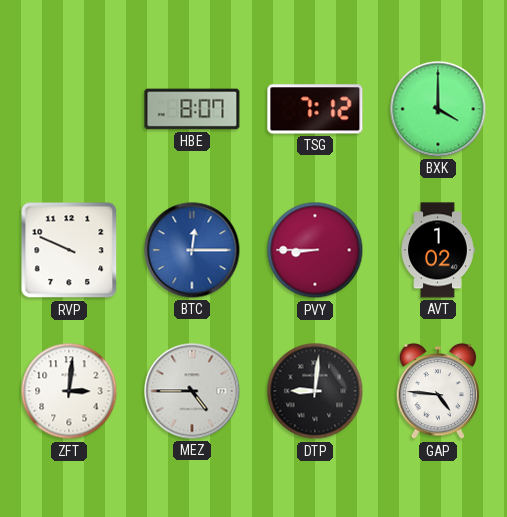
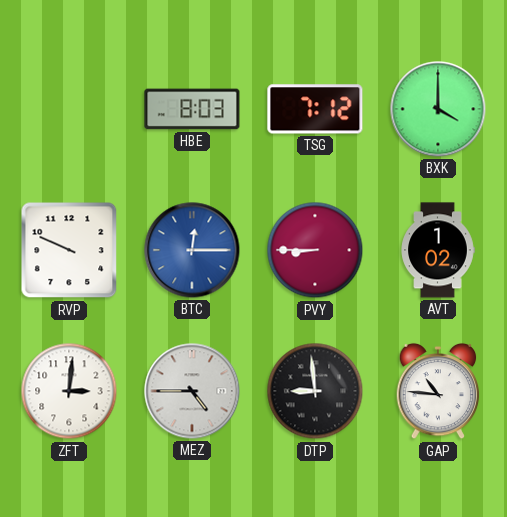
HBE: 8:07 -> 8:03 (192, 109)
DTP: 9:01 -> 8:59 (315, 391)
GAP: 4:46 -> 10:46 (438, 391)
